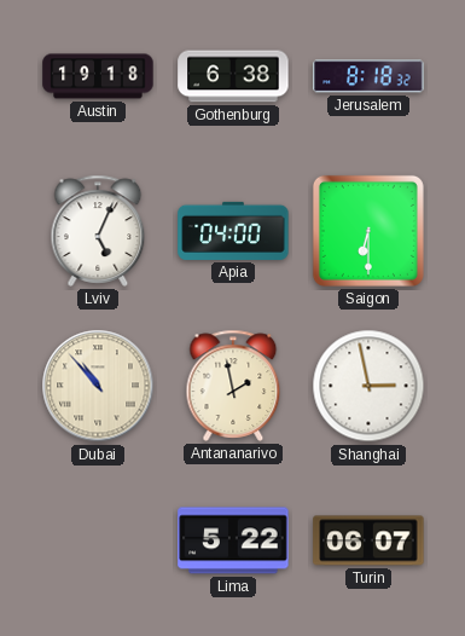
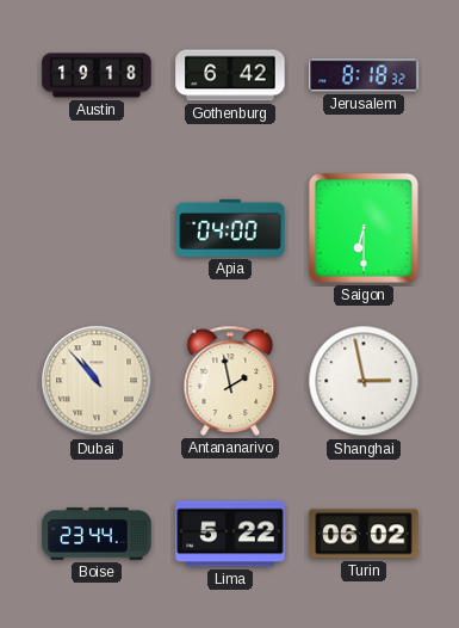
Gothenburg: 6:38 -> 6:42 (230, 75)
Lviv: 5:04 -> none (98, 231)
Boise: none -> 23:44 (97, 534)
Turin: 06:07 -> 06:02 (364, 534)
